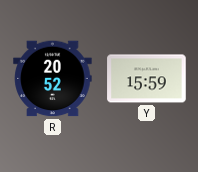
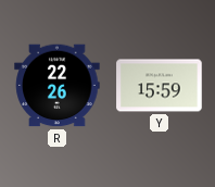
R: 20:52 -> 22:26 (58, 86)
